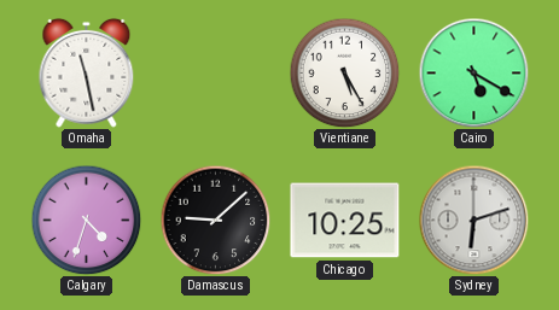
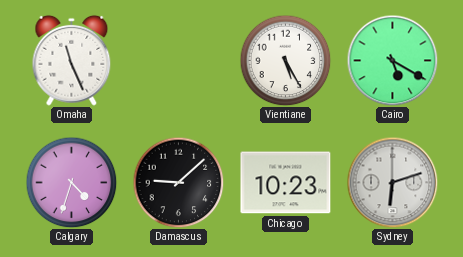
Omaha: 11:28 -> 11:26 (72, 60)
Chicago: 10:25 -> 10:23 (286, 183)
